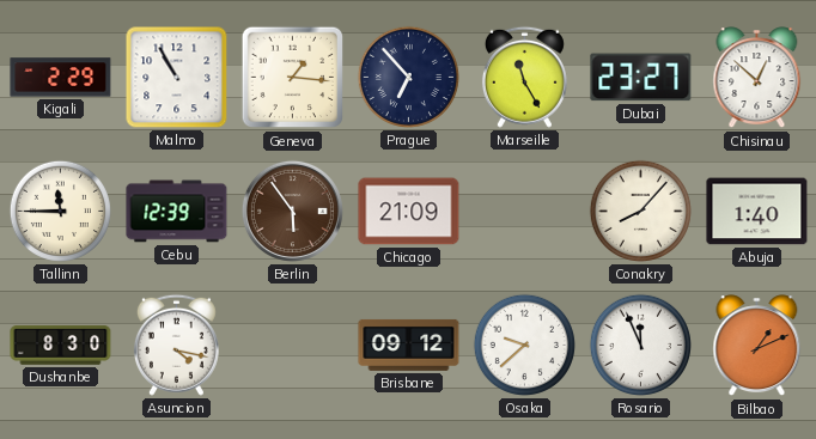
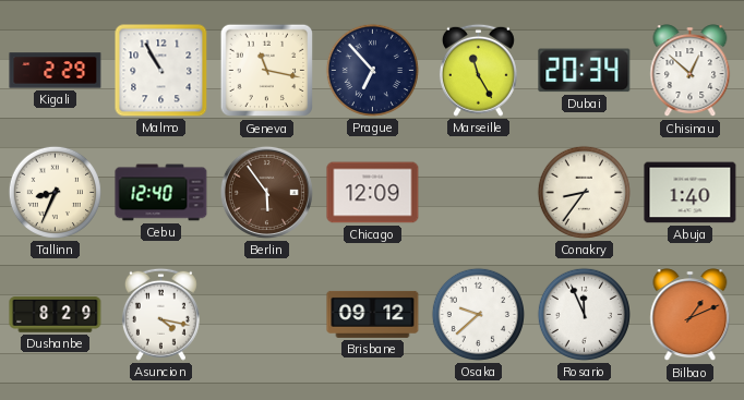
Geneva: 1:16 -> 11:17 (267, 71)
Dubai: 23:27 -> 20:34 (585, 71)
Tallinn: 11:45 -> 8:34 (55, 192)
Cebu: 12:39 -> 12:40 (161, 193)
Chicago: 21:09 -> 12:09 (373, 193)
Conakry: 8:07 -> 8:36 (584, 192)
Dushanbe: 8:30 -> 8:29 (56, 315)
